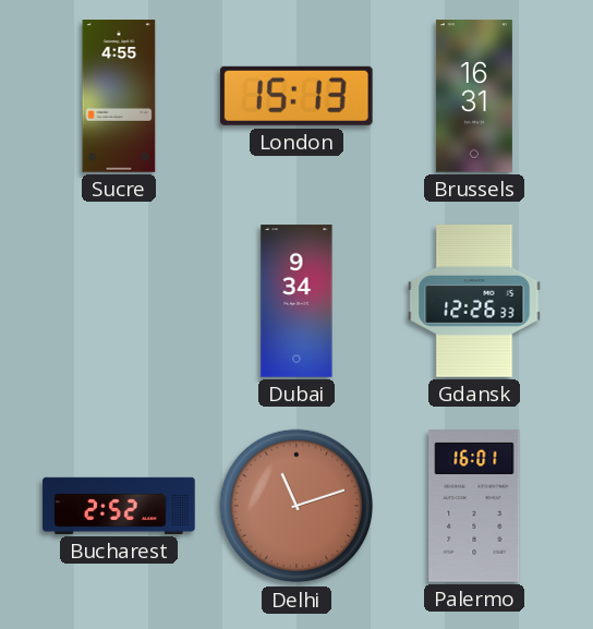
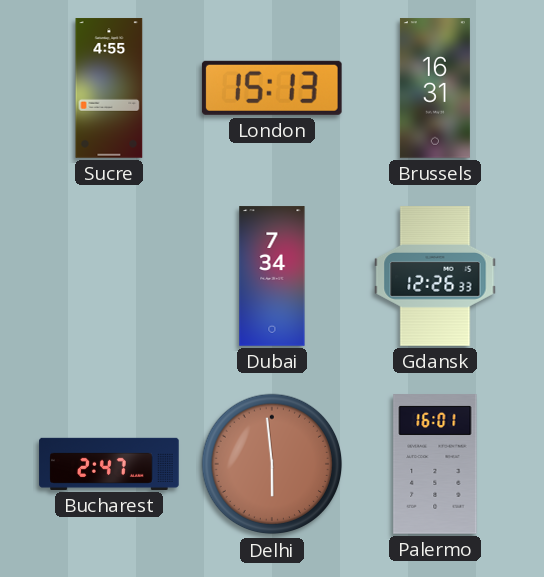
Dubai: 9:34 -> 7:34 (272, 276)
Bucharest: 2:52 -> 2:47 (109, 464)
Delhi: 11:12 -> 5:59 (272, 464)
